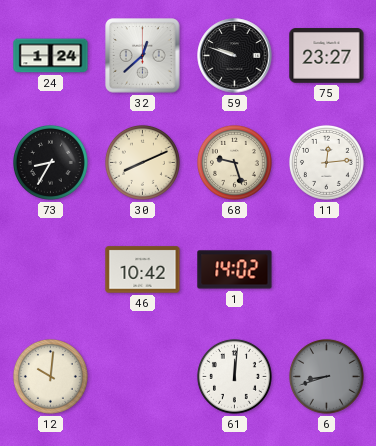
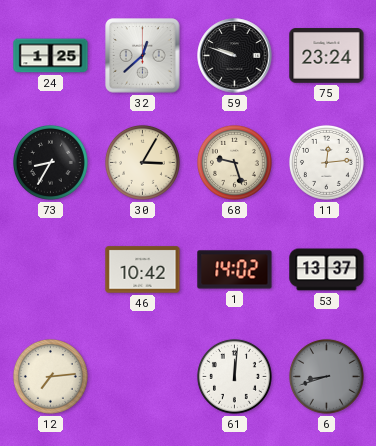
24: 1:24 -> 1:25 (51, 56)
75: 23:27 -> 23:24 (327, 56)
30: 8:11 -> 3:05 (142, 162)
53: none -> 13:37 (327, 270)
12: 10:01 -> 7:14 (50, 376)
